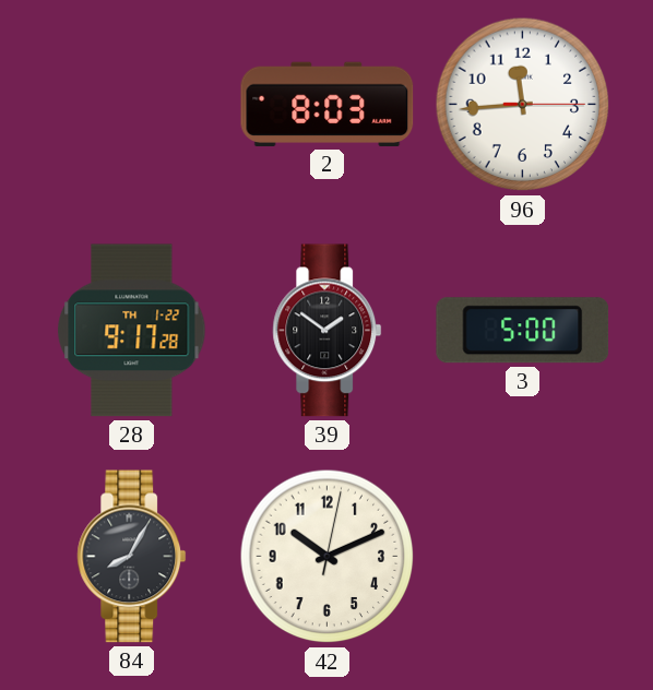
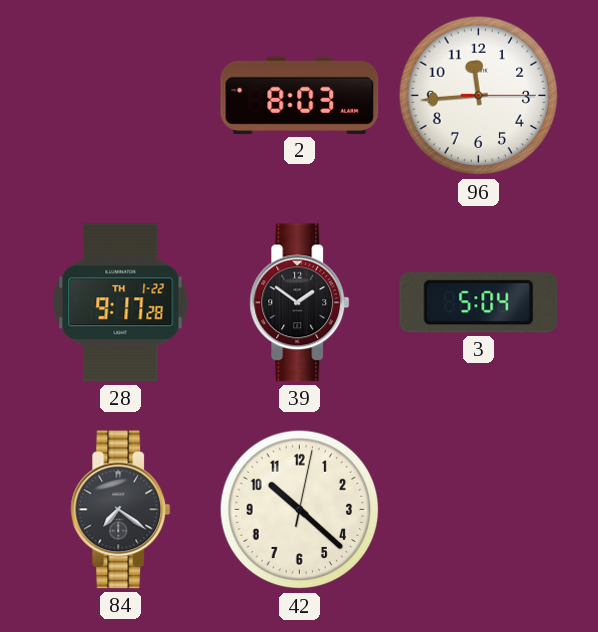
3: 5:00 -> 5:04 (479, 303)
84: 8:05 -> 7:21 (121, 510)
42: 10:11 -> 10:22 (300, 510)
